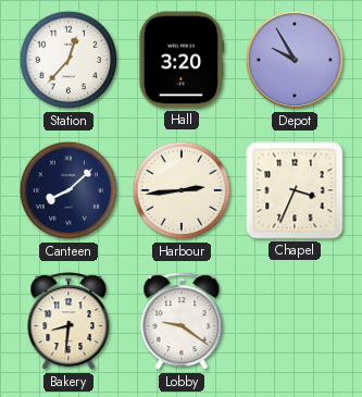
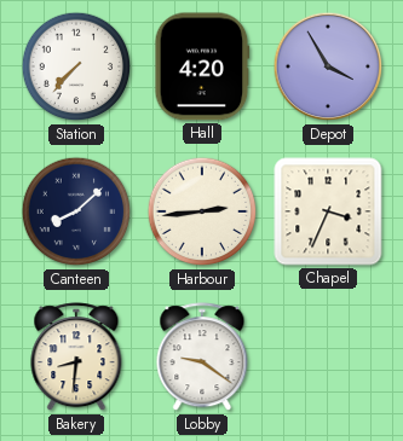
Station: 12:37 -> 7:37 (76, 66)
Hall: 3:20 -> 4:20 (202, 66)
Depot: 9:55 -> 3:55 (328, 66)
